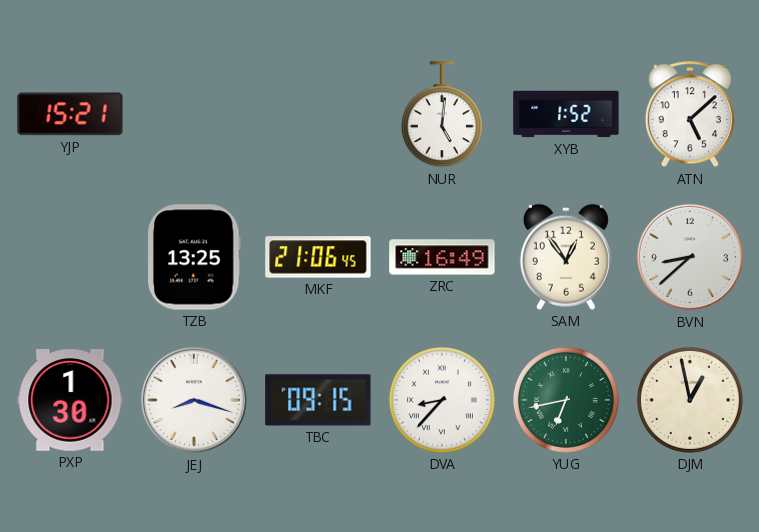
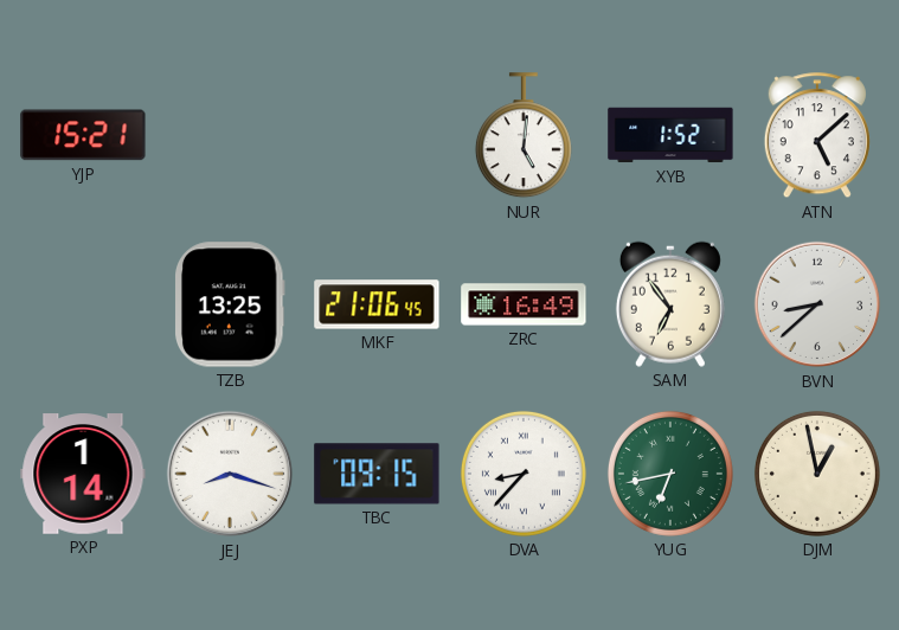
SAM: 12:54 -> 6:54 (670, 304)
PXP: 1:30 -> 1:14 (83, 474)
